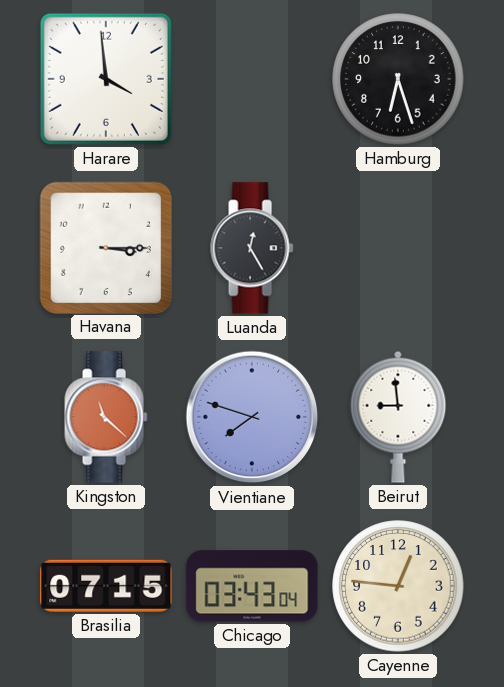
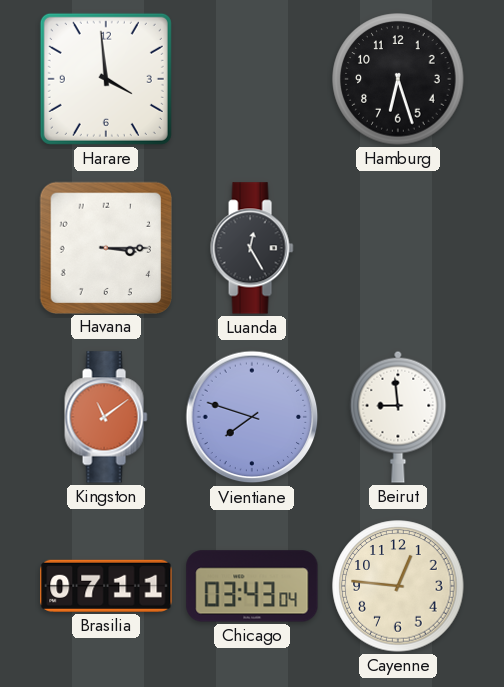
Kingston: 11:22 -> 11:09 (106, 417)
Brasilia: 07:15 -> 07:11 (106, 586)
